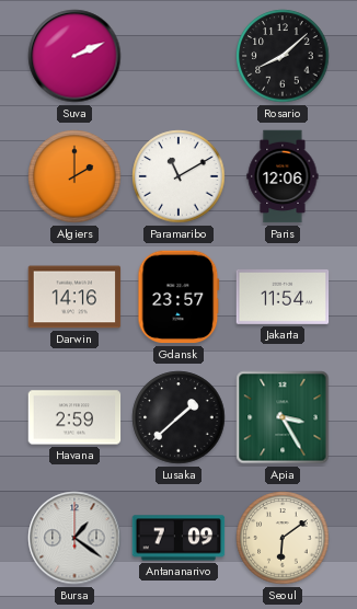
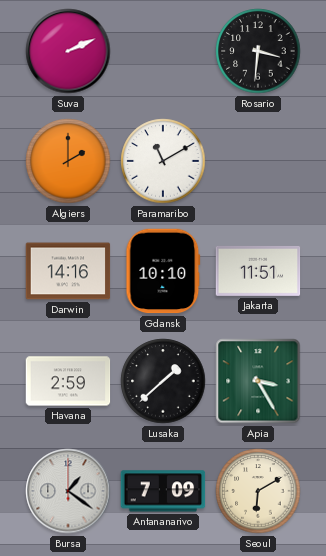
Rosario: 8:08 -> 3:31 (258, 51)
Paris: 12:06 -> none (283, 176)
Gdansk: 23:57 -> 10:10 (163, 271)
Jakarta: 11:54 -> 11:51 (258, 271)
Seoul: 6:09 -> 6:10 (258, 491)
